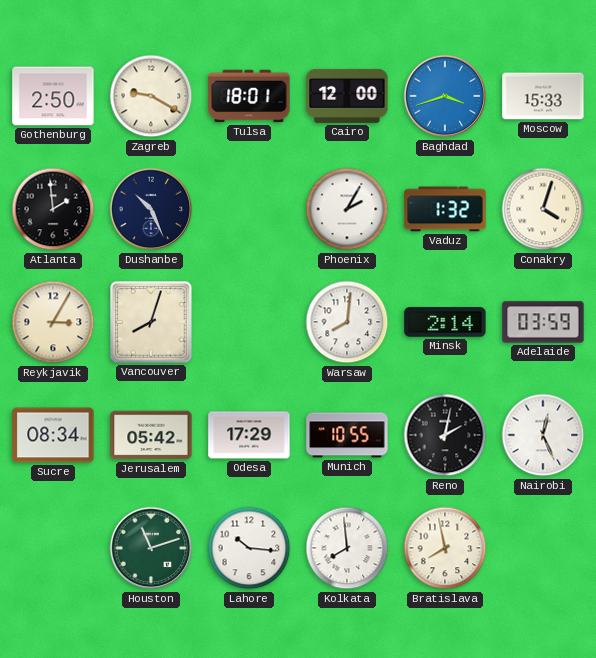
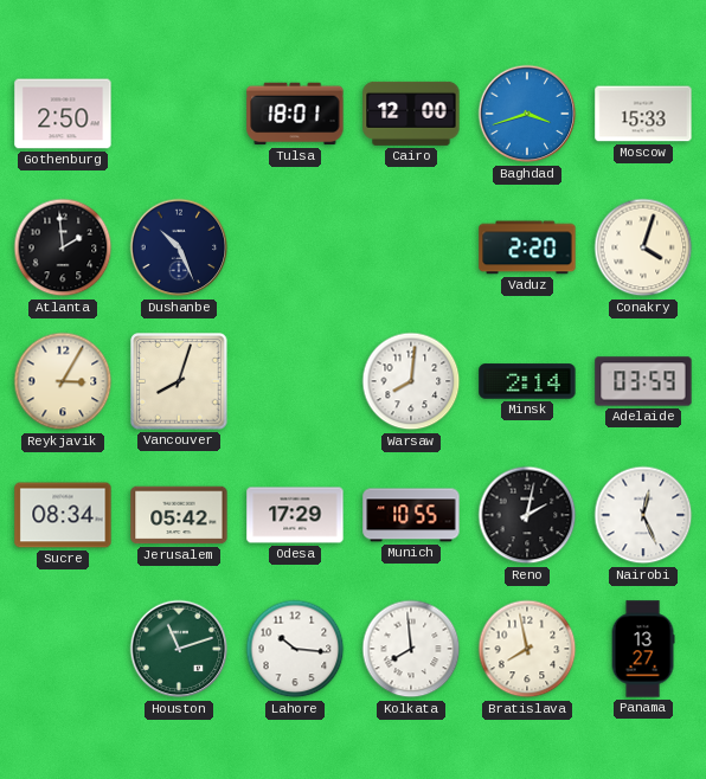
Zagreb: 9:20 -> none (151, 96)
Phoenix: 2:05 -> none (347, 209)
Vaduz: 1:32 -> 2:20 (527, 247)
Panama: none -> 13:27 (643, 649)
